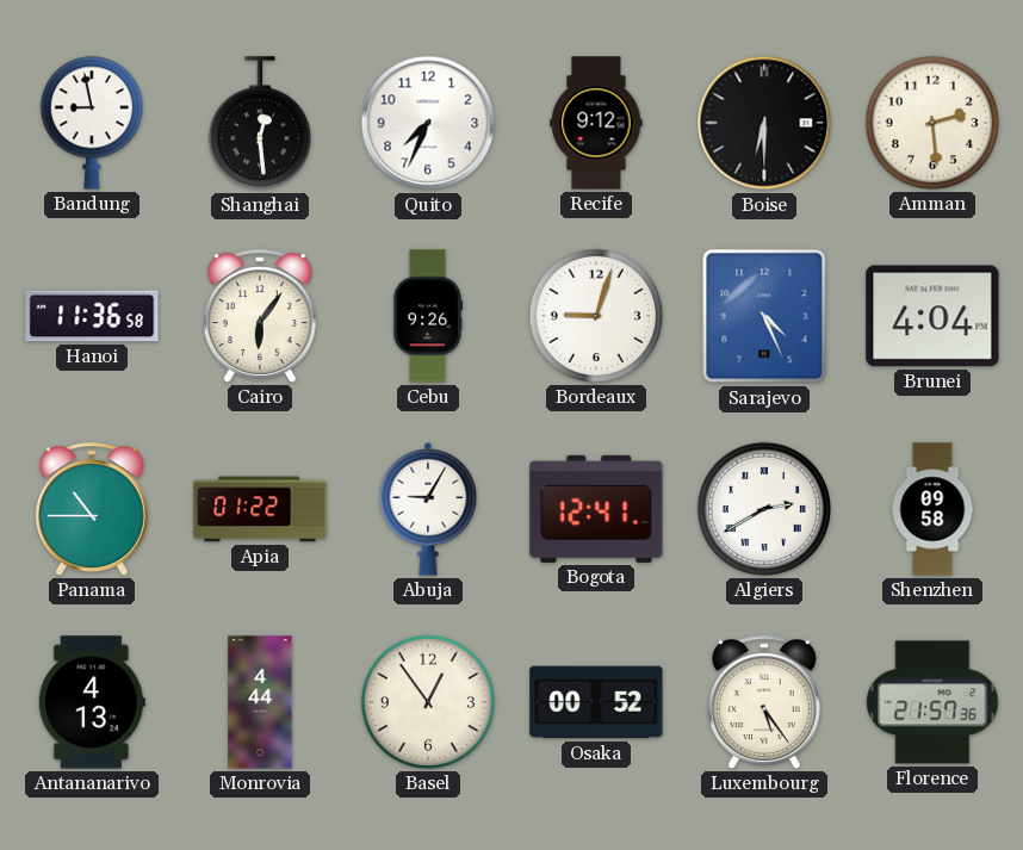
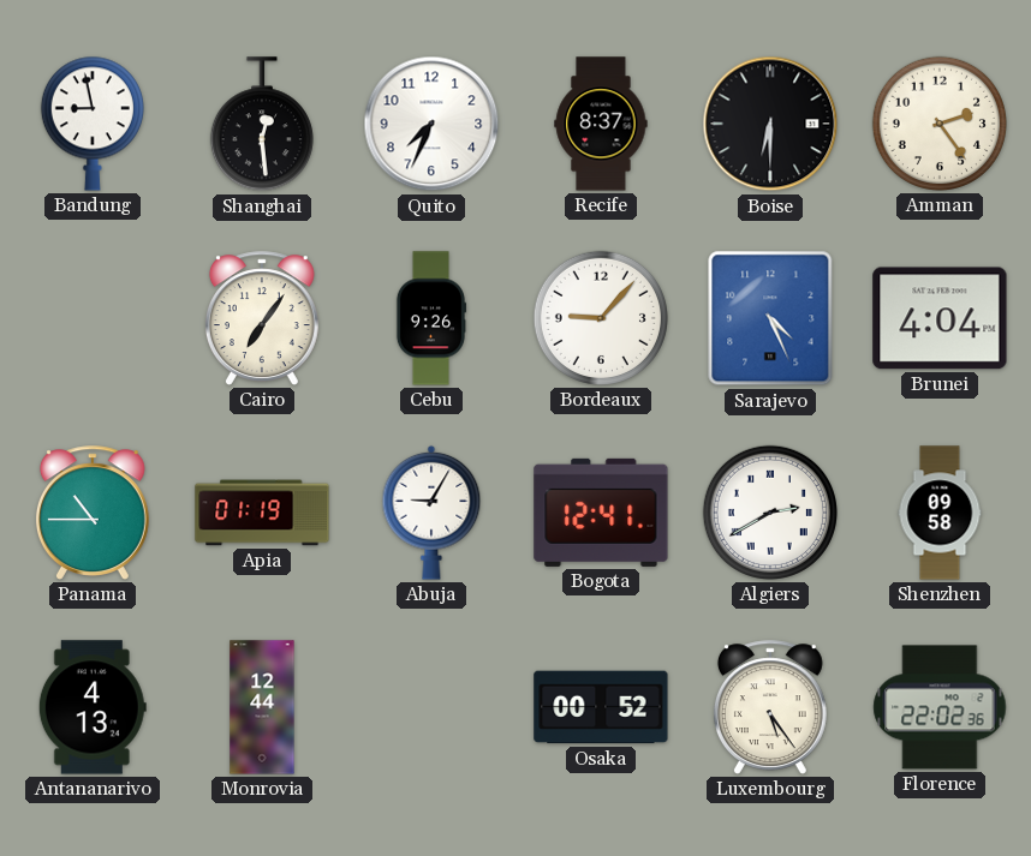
Recife: 9:12 -> 8:37 (601, 124)
Amman: 2:29 -> 2:24 (940, 124)
Hanoi: 11:36 -> none (92, 316)
Cairo: 6:06 -> 7:06 (262, 318)
Bordeaux: 9:03 -> 9:07 (601, 318)
Apia: 01:22 -> 01:19 (262, 513)
Monrovia: 4:44 -> 12:44 (262, 707)
Basel: 12:54 -> none (428, 702)
Florence: 21:57 -> 22:02 (940, 707)
